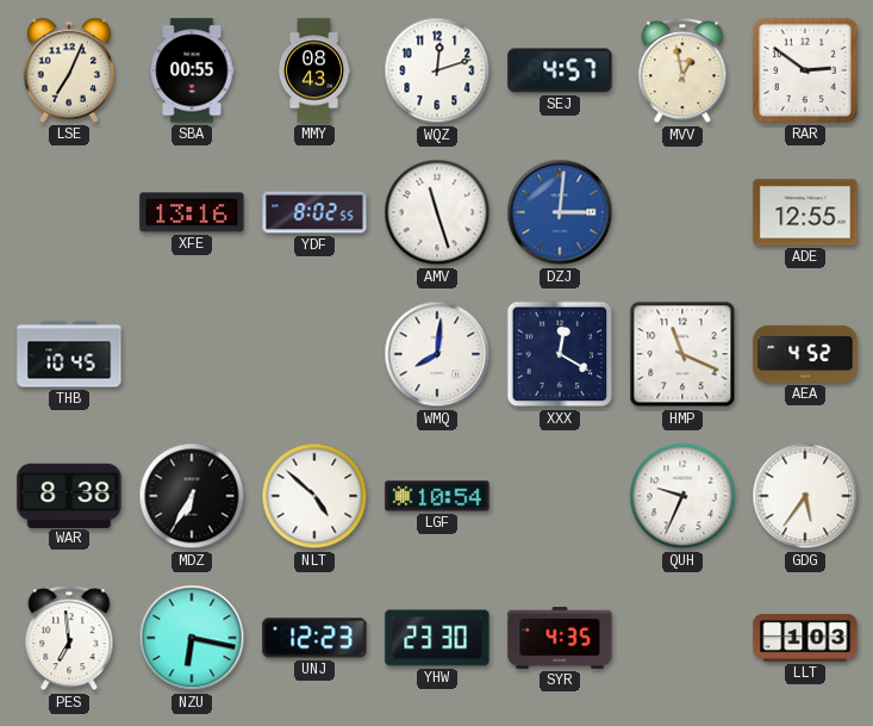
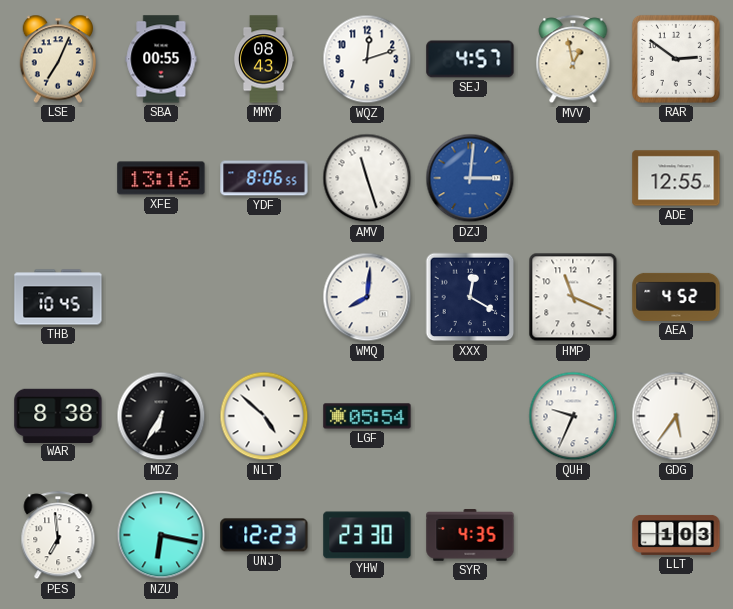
YDF: 8:02 -> 8:06 (264, 178)
LGF: 10:54 -> 05:54 (367, 416)
